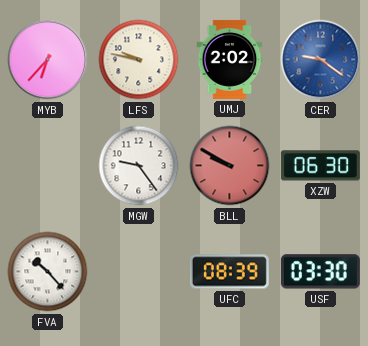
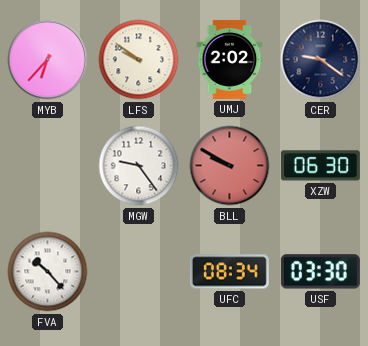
LFS: 9:47 -> 9:51 (139, 60)
CER dial: blue -> navy (321, 60)
UFC: 08:39 -> 08:34 (229, 272)
